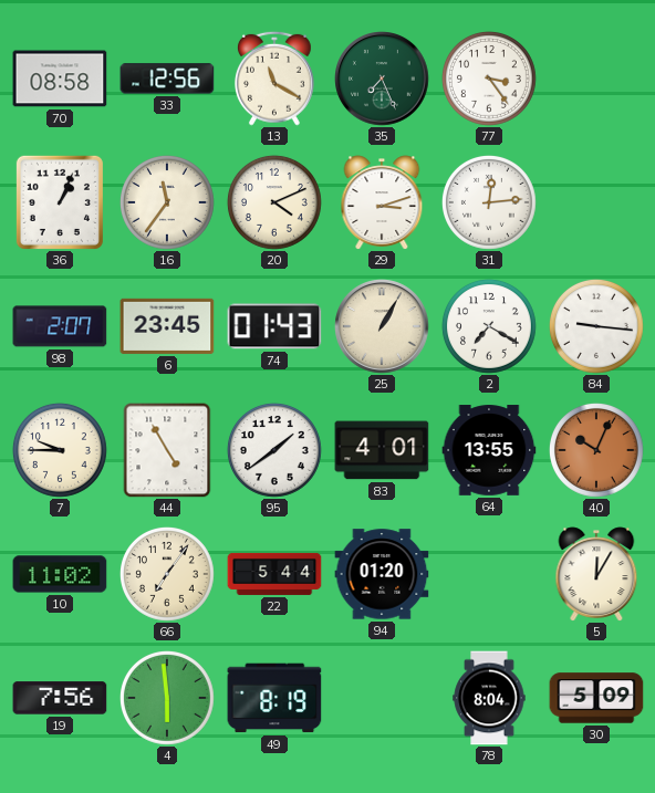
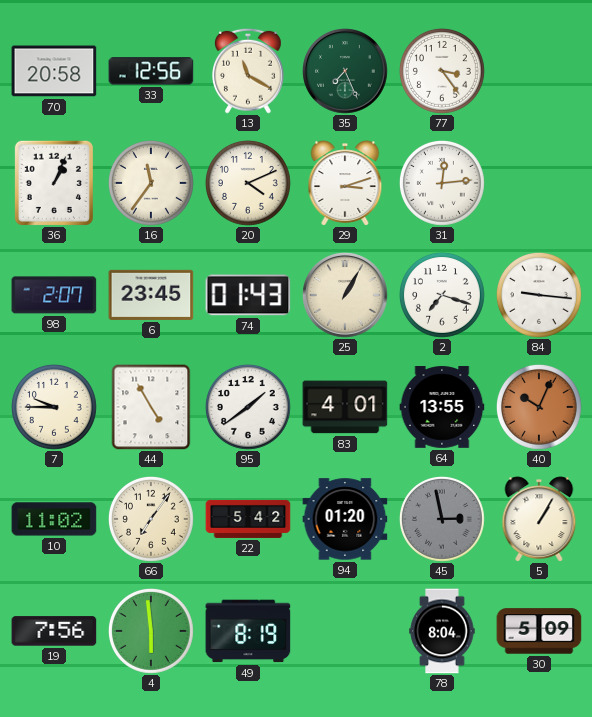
70: 08:58 -> 20:58 (54, 71)
2: 7:20 -> 7:18 (442, 295)
22: 5:44 -> 5:42 (248, 519)
45: none -> 2:58 (442, 519)
5: 12:05 -> 1:05 (539, 519)
